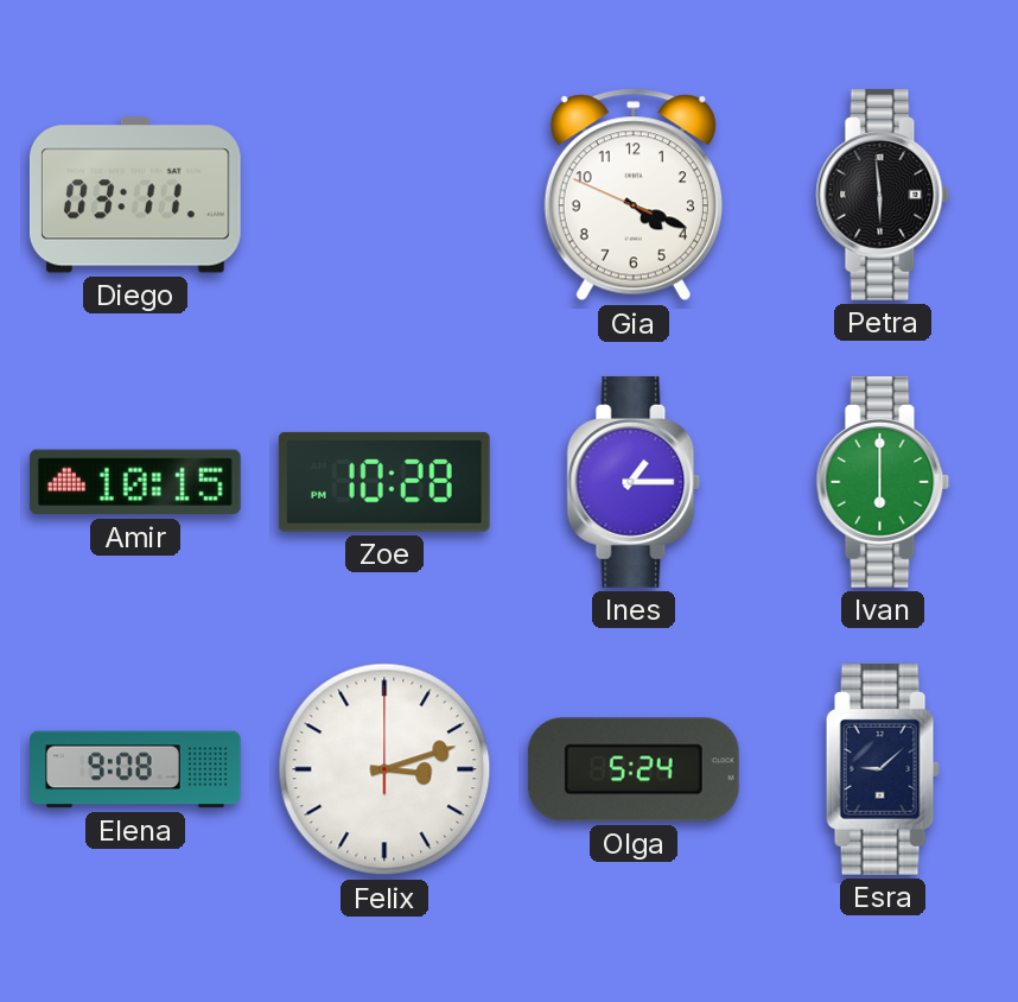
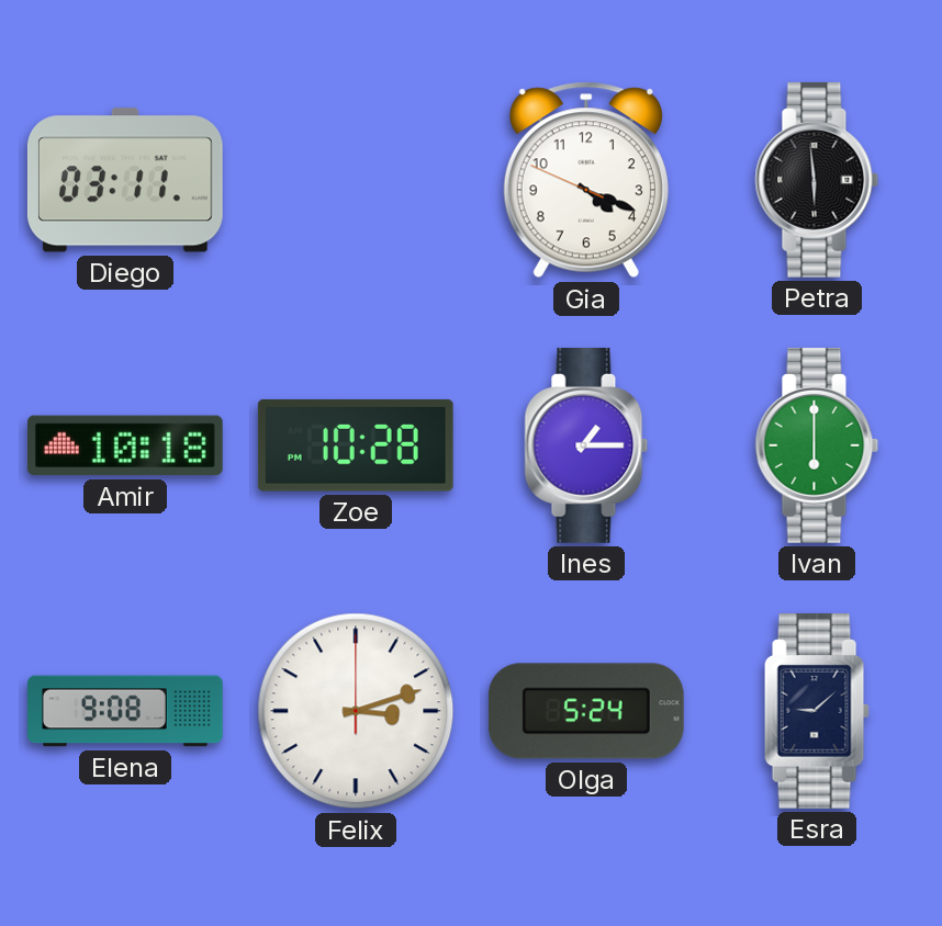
Amir: 10:15 -> 10:18 (125, 445)
